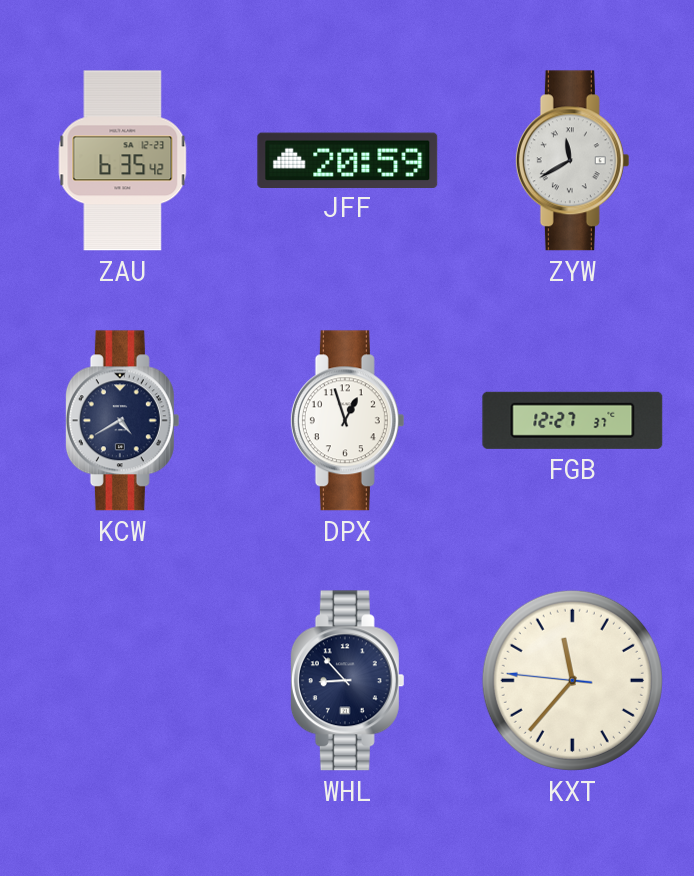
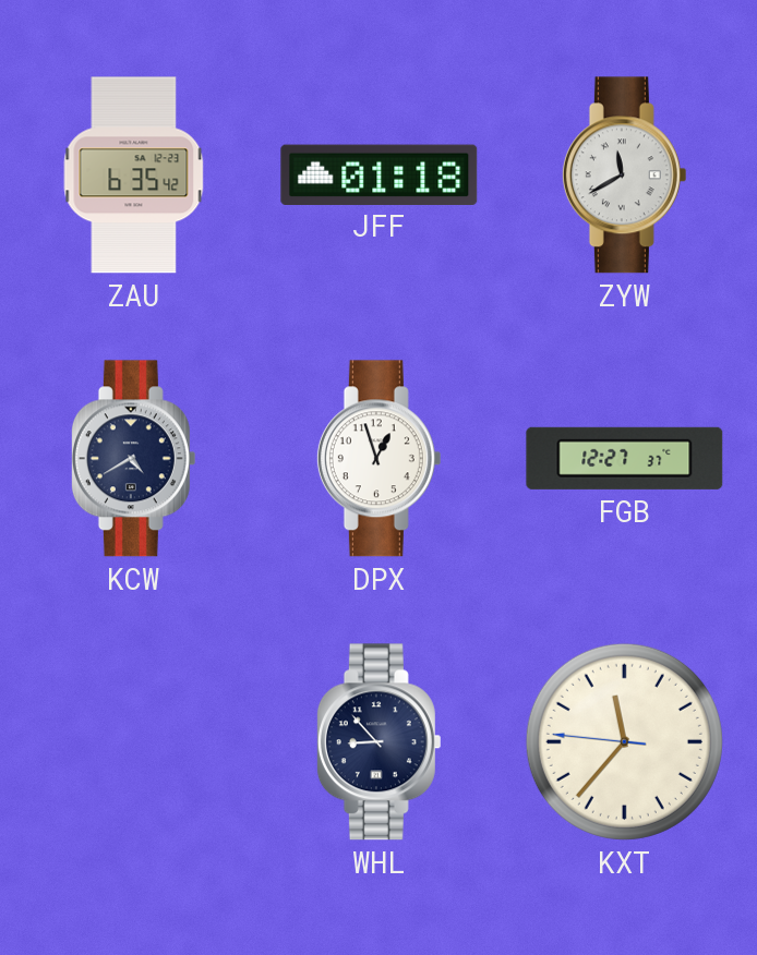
JFF: 20:59 -> 01:18 (380, 174)
